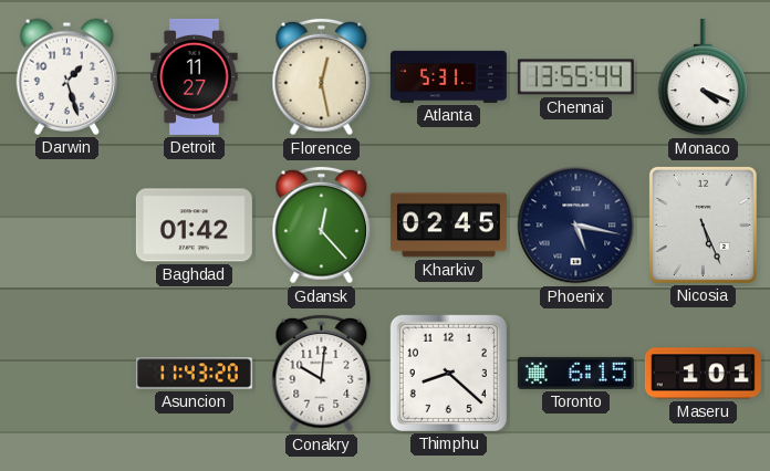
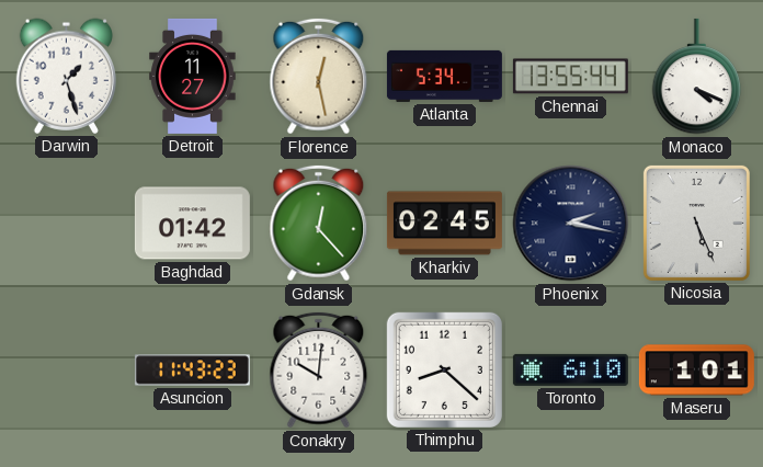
Atlanta: 5:31 -> 5:34 (444, 76)
Phoenix: 5:17 -> 2:17 (571, 224)
Asuncion: 11:43:20 -> 11:43:23 (192, 371)
Toronto: 6:15 -> 6:10 (570, 369)
